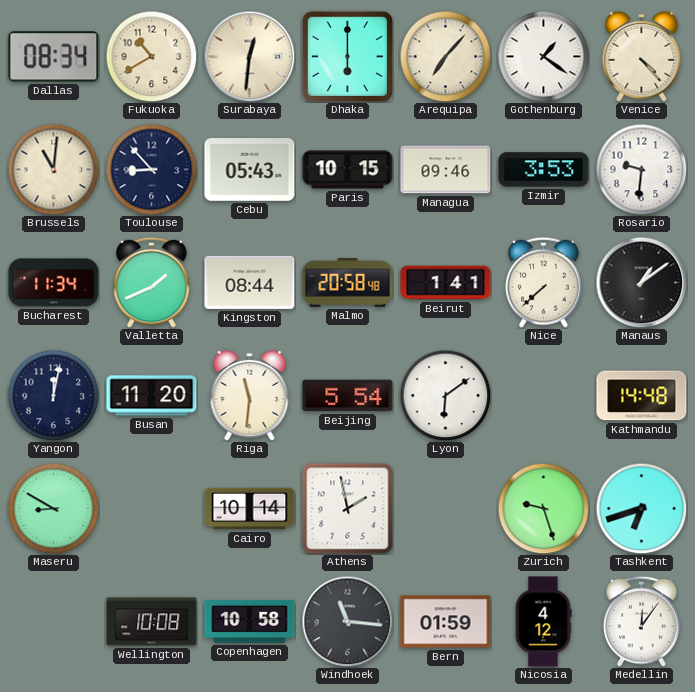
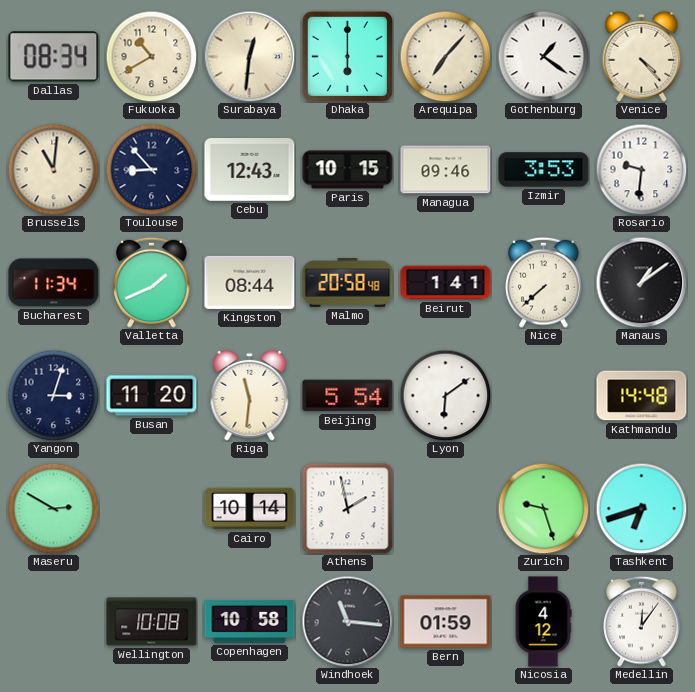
Cebu: 05:43 -> 12:43 (250, 170)
Yangon: 12:02 -> 3:03 (53, 395)
Maseru: 8:50 -> 2:50 (53, 508)
